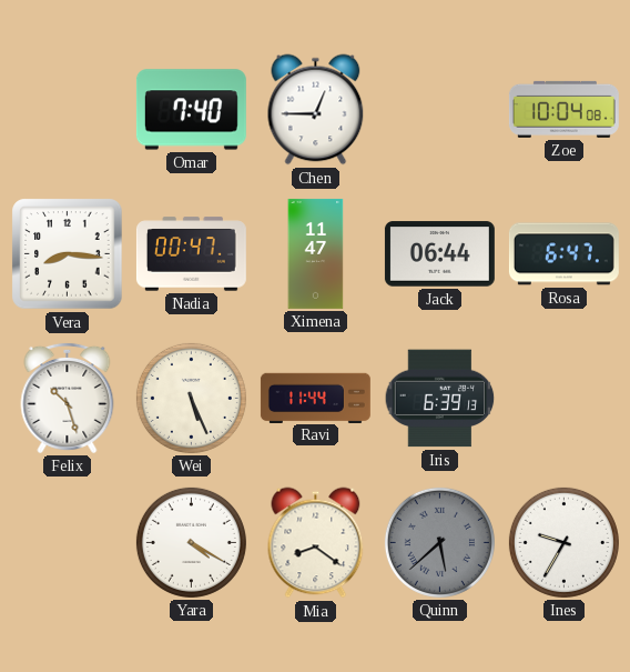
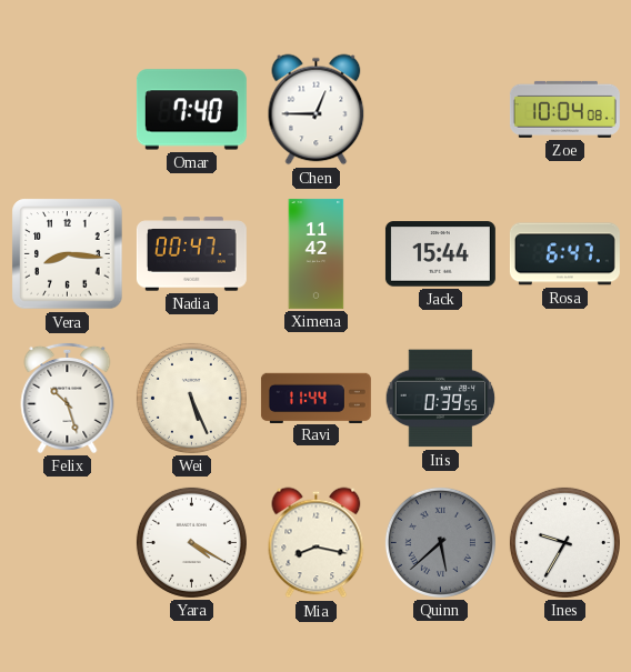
Ximena: 11:47 -> 11:42 (317, 253)
Jack: 06:44 -> 15:44 (440, 254)
Iris: 6:39 -> 0:39 (441, 399)
Mia: 8:21 -> 8:17 (317, 543)
